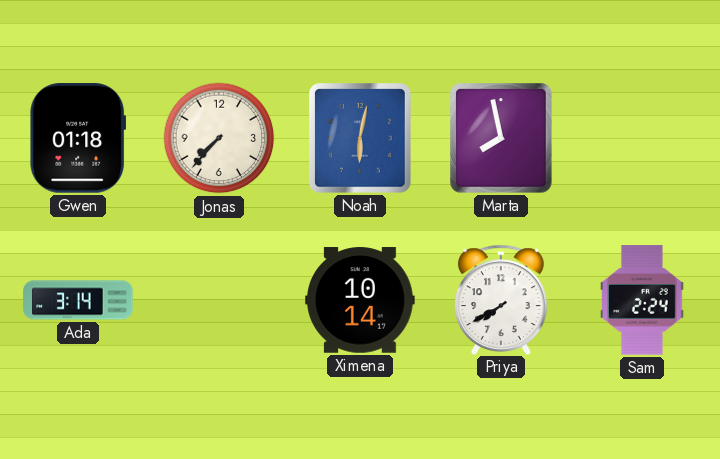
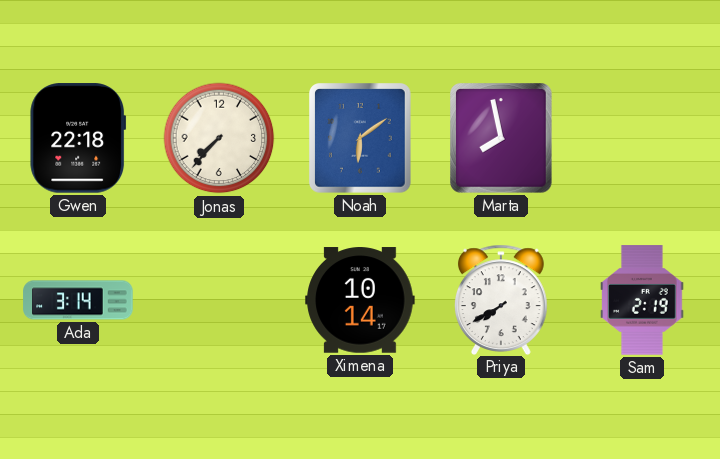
Gwen: 01:18 -> 22:18 (78, 138)
Noah: 6:02 -> 6:09 (361, 138)
Sam: 2:24 -> 2:19 (642, 300)
